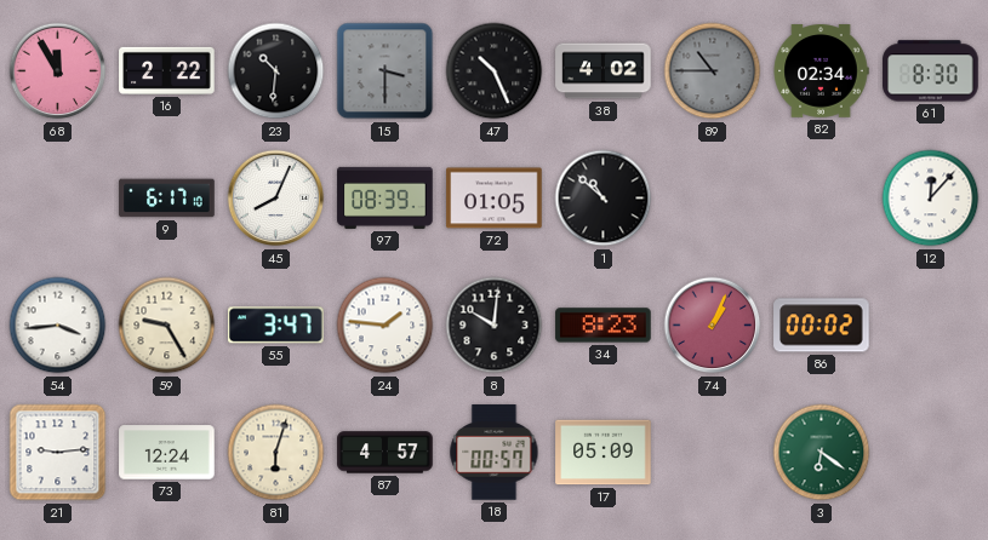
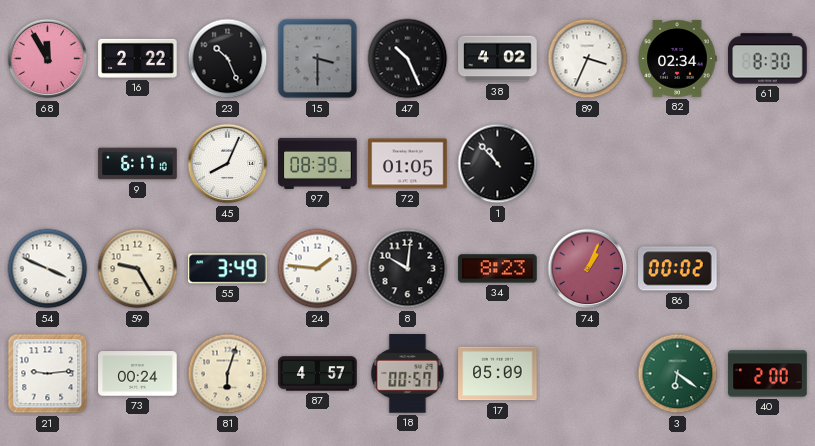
23: 10:31 -> 10:26 (228, 59)
89: 10:45 -> 3:34 (588, 59)
89 dial: grey -> white (588, 59)
1: 10:52 -> 10:53 (498, 164)
12: 12:07 -> none (931, 199)
54: 3:44 -> 3:49 (48, 269)
55: 3:47 -> 3:49 (228, 269)
73: 12:24 -> 00:24 (138, 374)
40: none -> 2:00 (768, 374)
